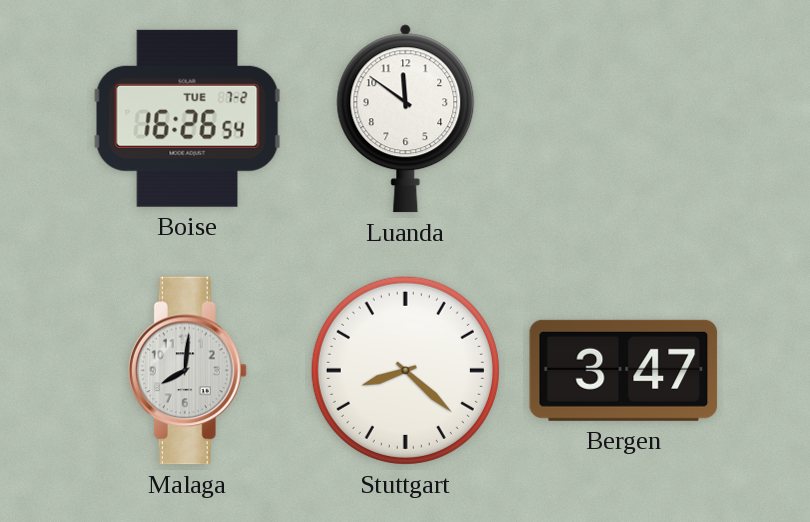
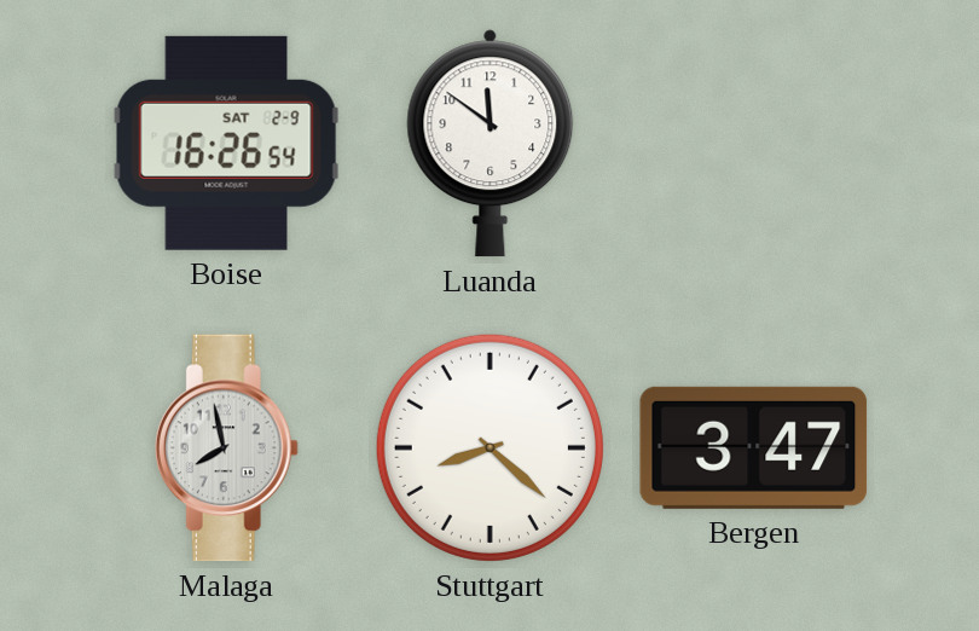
Boise date: TUE 7-2 -> SAT 2-9 (227, 143)
Malaga: 8:01 -> 7:58 (226, 448)
